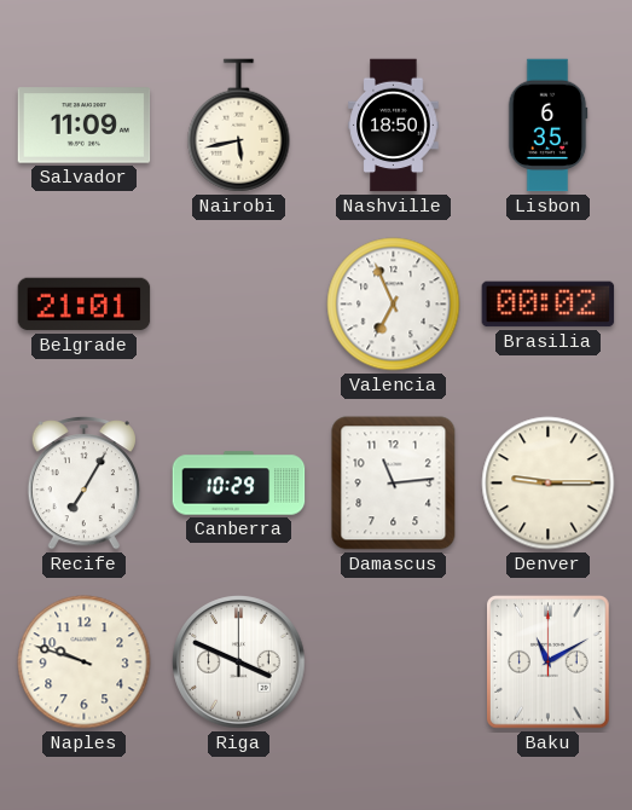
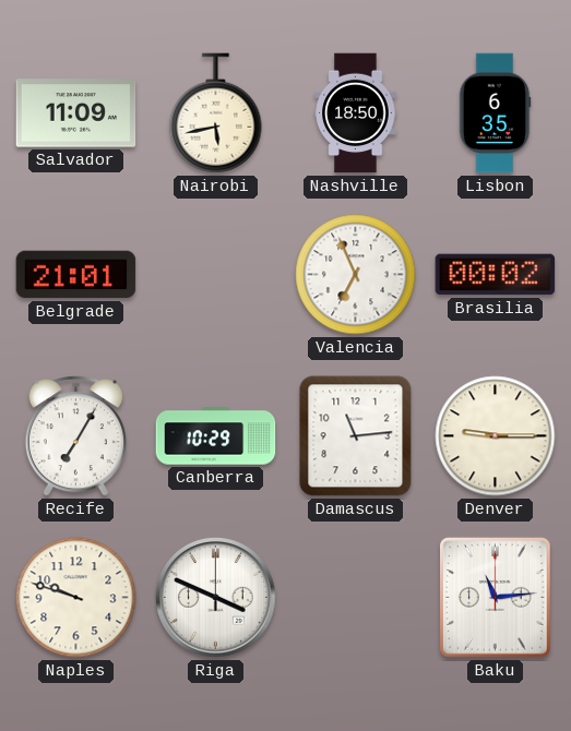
Baku: 11:10 -> 11:14 (496, 598)
